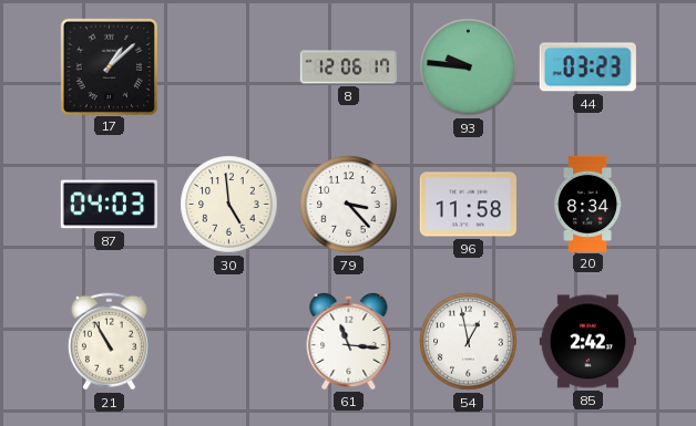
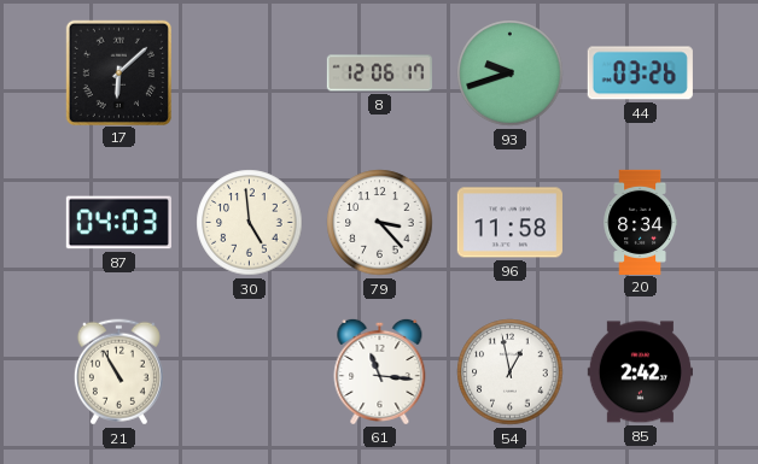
17: 1:08 -> 6:08 (118, 72)
93: 9:46 -> 9:42 (511, 74)
44: 03:23 -> 03:26 (640, 74)
